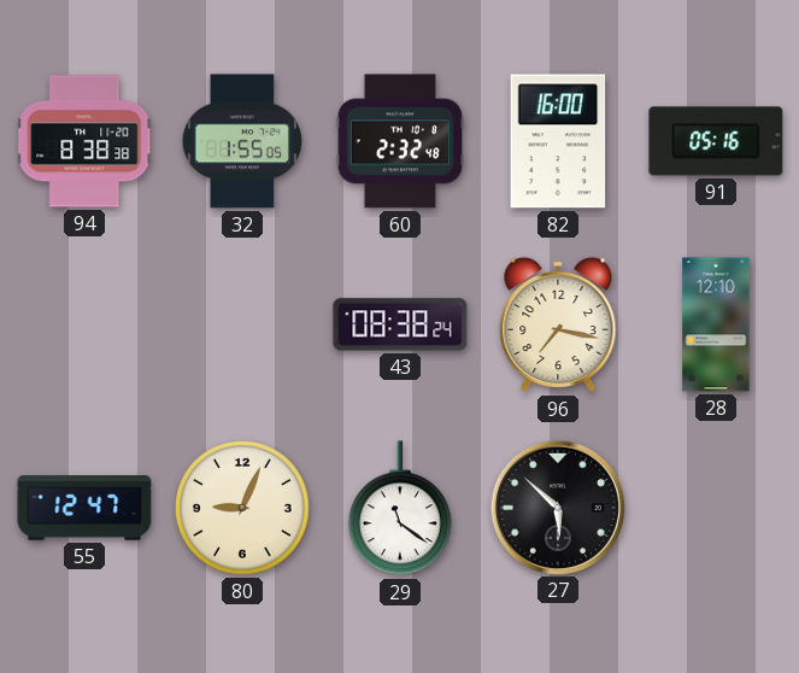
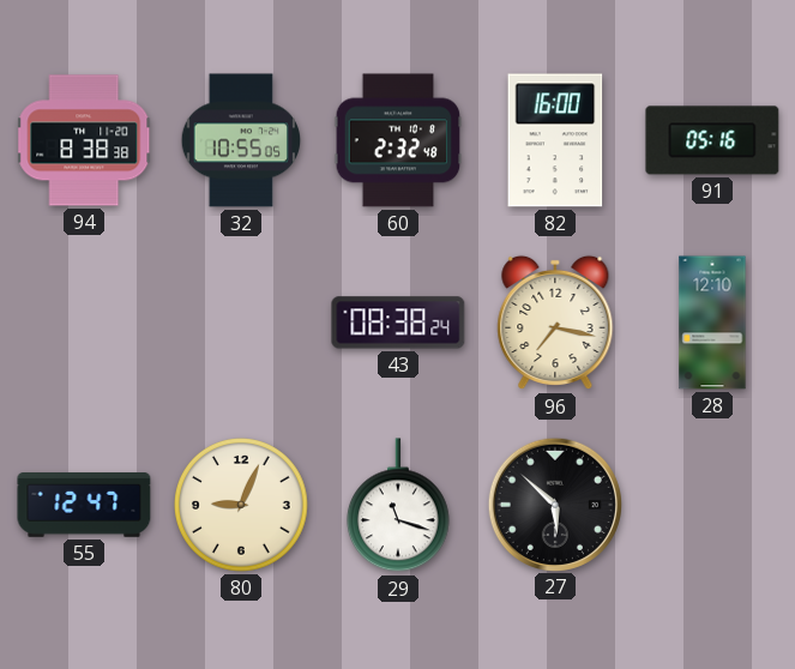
32: 1:55 -> 10:55 (240, 140)
29: 11:21 -> 11:18 (398, 506)
